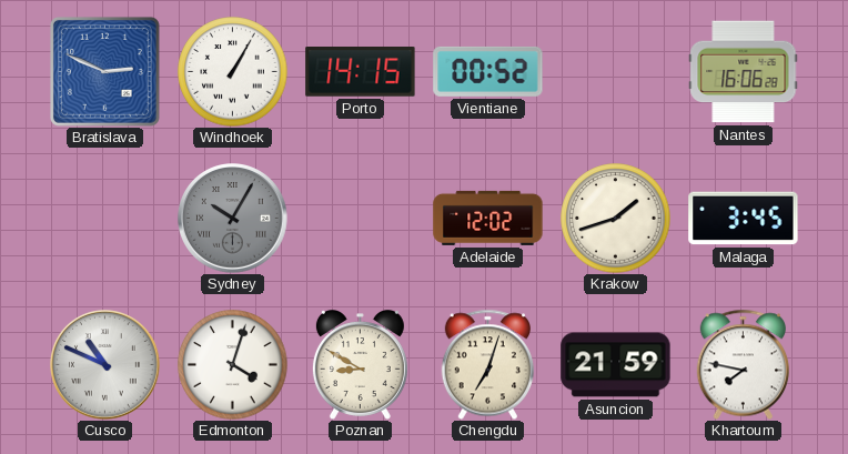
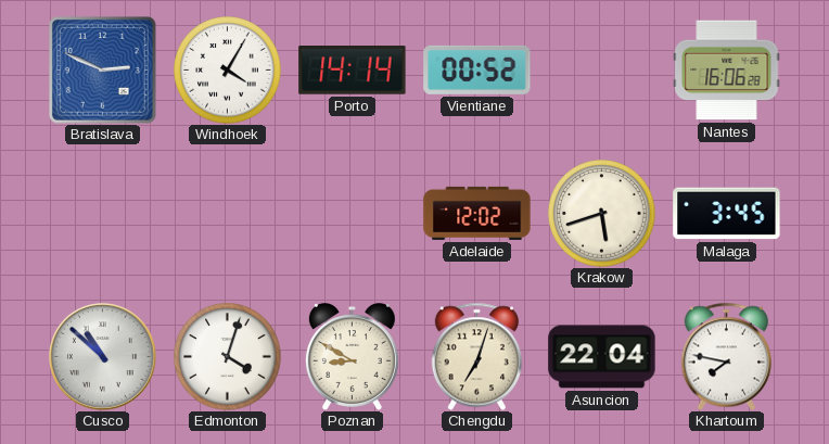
Windhoek: 1:05 -> 4:05 (228, 71)
Porto: 14:15 -> 14:14 (353, 71)
Sydney: 10:05 -> none (233, 219)
Krakow: 1:42 -> 5:42 (602, 214)
Cusco: 10:49 -> 10:52 (103, 357)
Asuncion: 21:59 -> 22:04 (602, 357)
